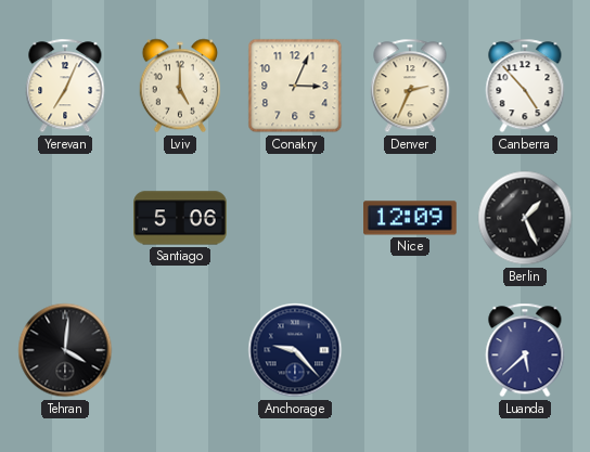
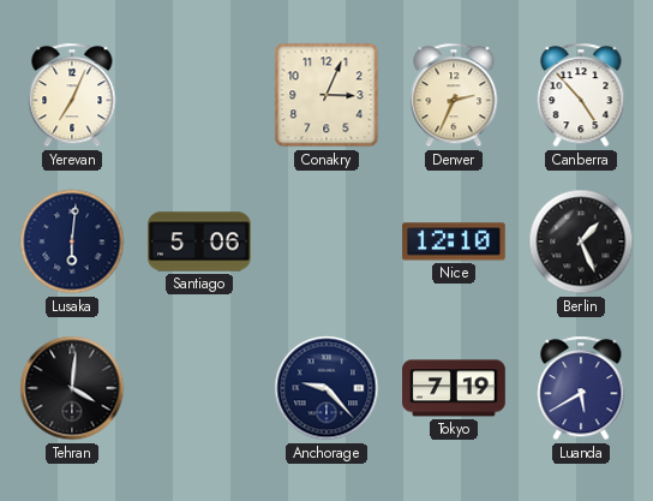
Lviv: 5:00 -> none (179, 86)
Lusaka: none -> 6:01 (72, 241)
Nice: 12:09 -> 12:10 (455, 241)
Tokyo: none -> 7:19 (454, 388)
Luanda: 5:38 -> 5:40 (581, 388)
